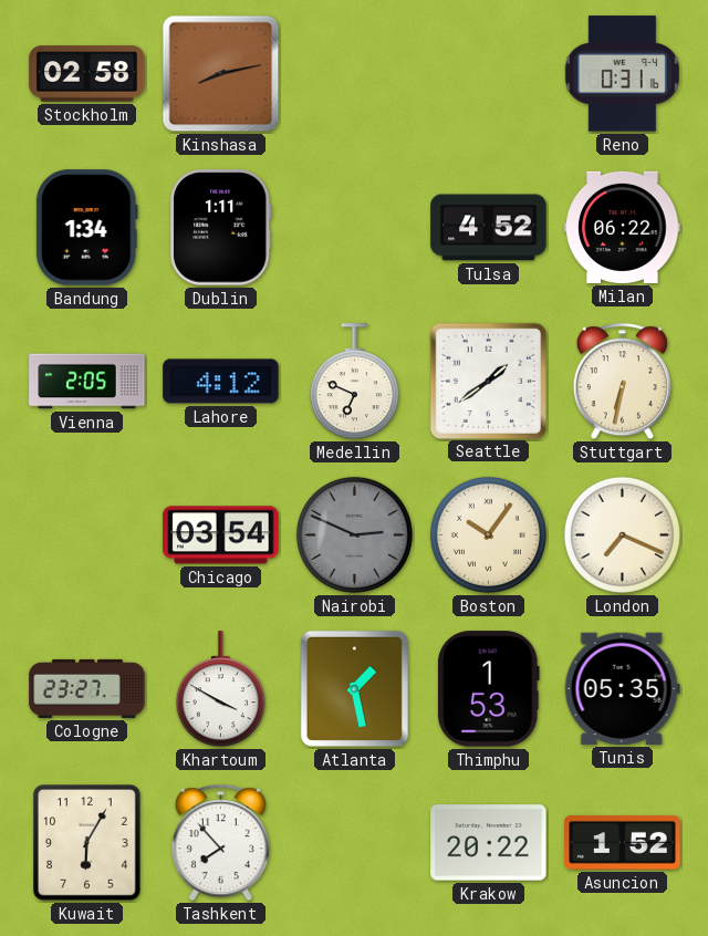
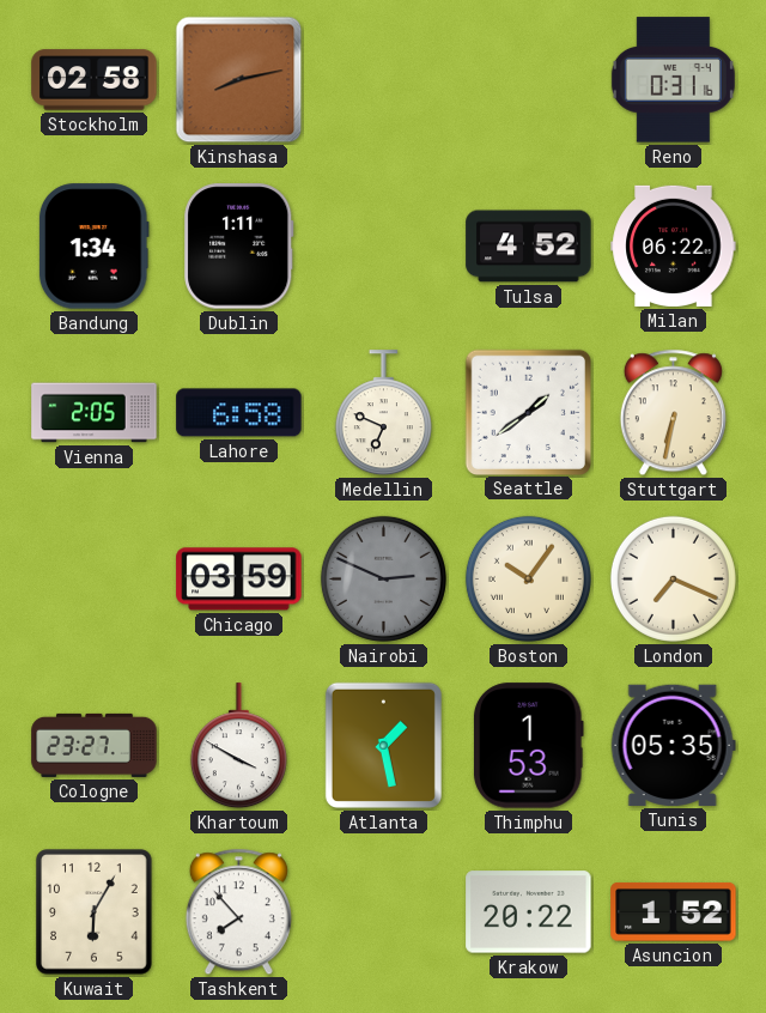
Lahore: 4:12 -> 6:58 (239, 413)
Chicago: 03:54 -> 03:59 (239, 580)
